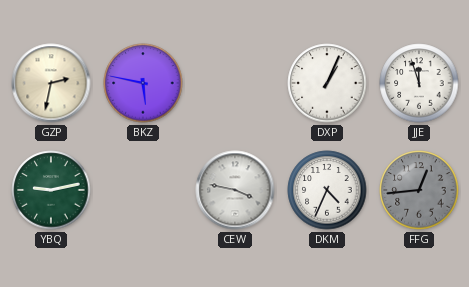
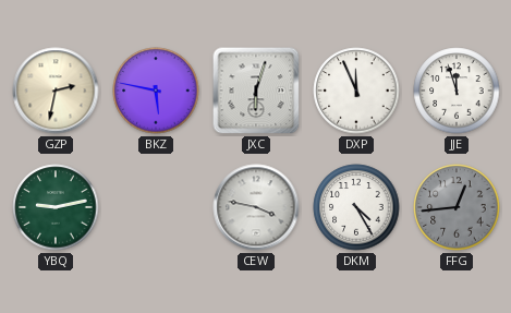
JXC: none -> 6:03 (256, 91)
DXP: 1:04 -> 11:56 (356, 91)
DKM: 4:34 -> 4:25 (356, 207)
